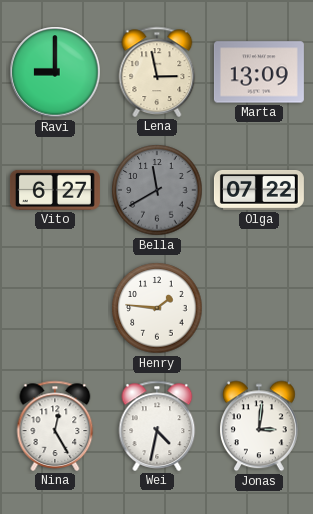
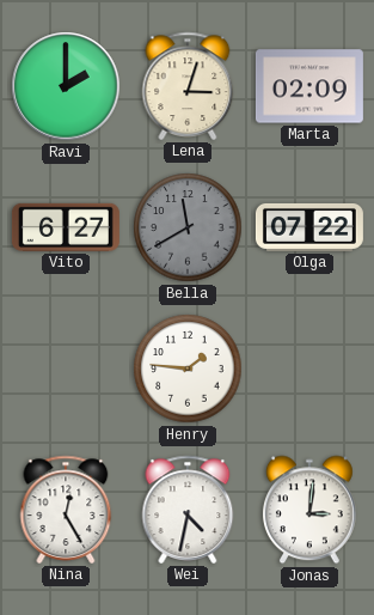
Ravi: 9:00 -> 2:00 (66, 86)
Lena: 2:58 -> 3:03 (188, 86)
Marta: 13:09 -> 02:09 (309, 86)
